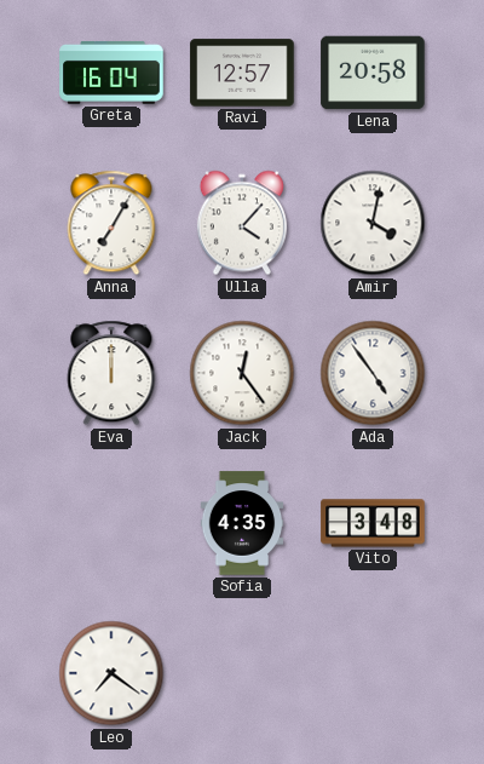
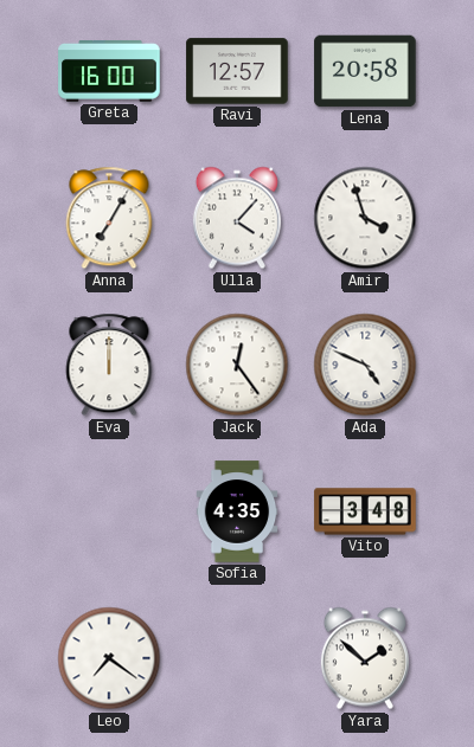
Greta: 16:04 -> 16:00 (109, 71)
Amir: 4:02 -> 3:57 (365, 218)
Ada: 4:54 -> 4:49 (365, 365)
Yara: none -> 1:52 (365, 658)
